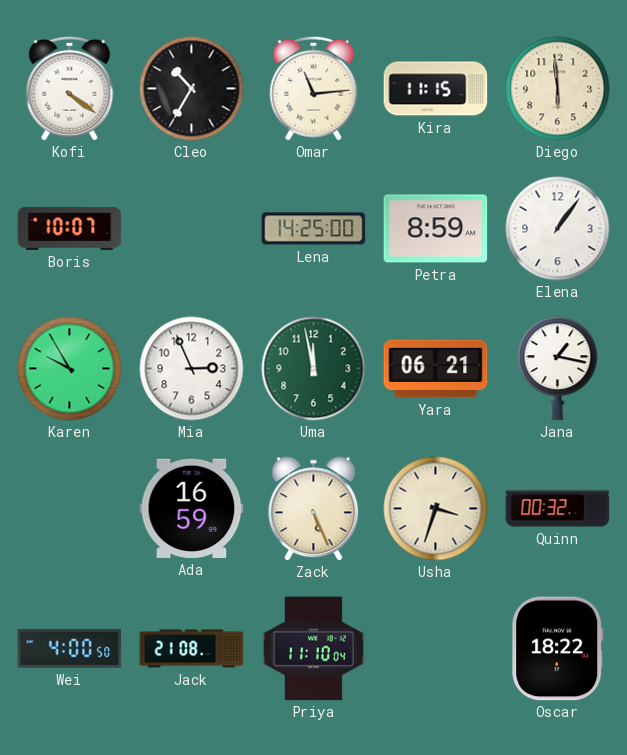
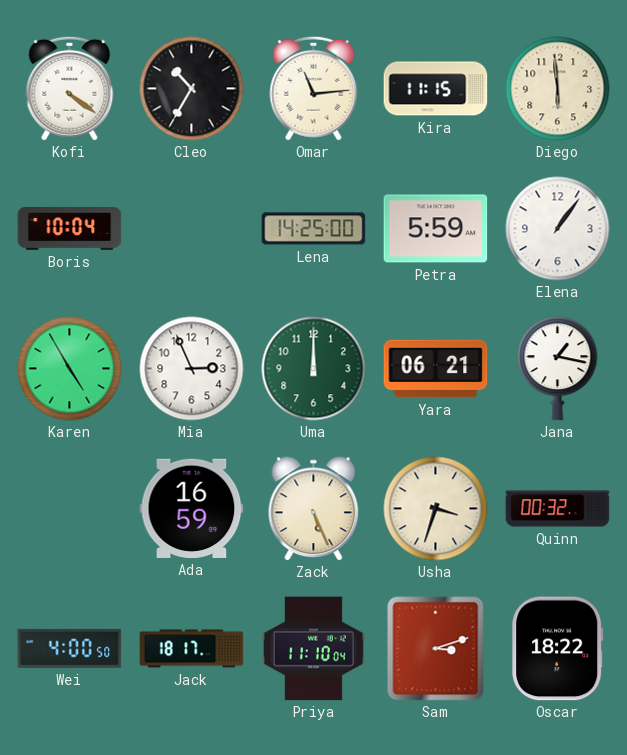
Boris: 10:07 -> 10:04 (70, 228)
Petra: 8:59 -> 5:59 (436, 229)
Karen: 9:55 -> 4:55 (70, 369)
Uma: 11:58 -> 12:00 (314, 369)
Jack: 21:08 -> 18:17 (192, 649)
Sam: none -> 3:12 (436, 649)
